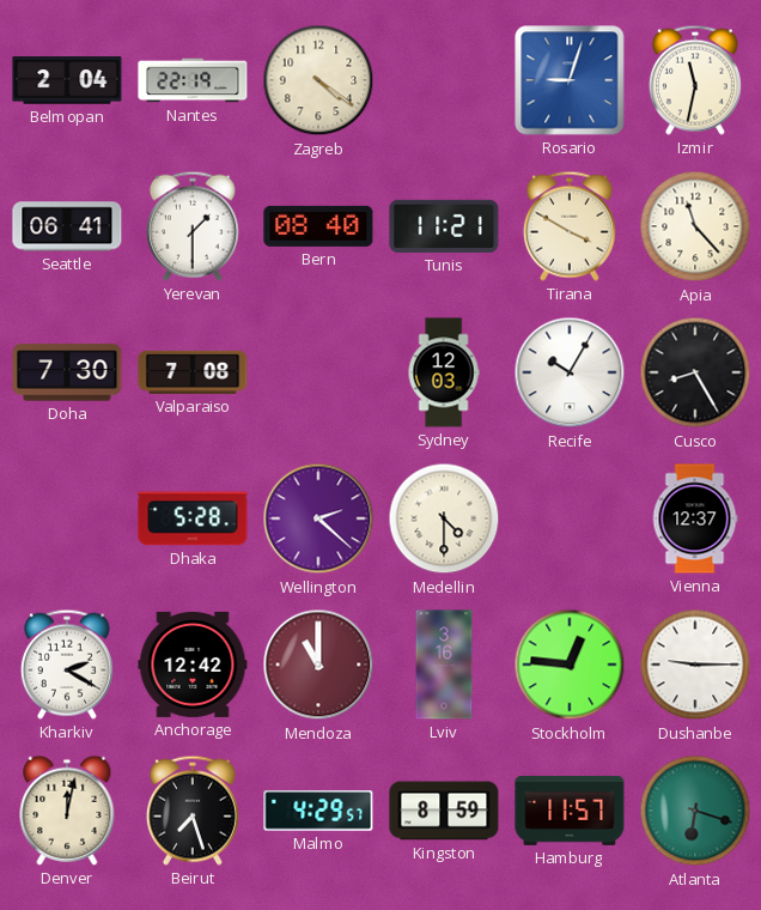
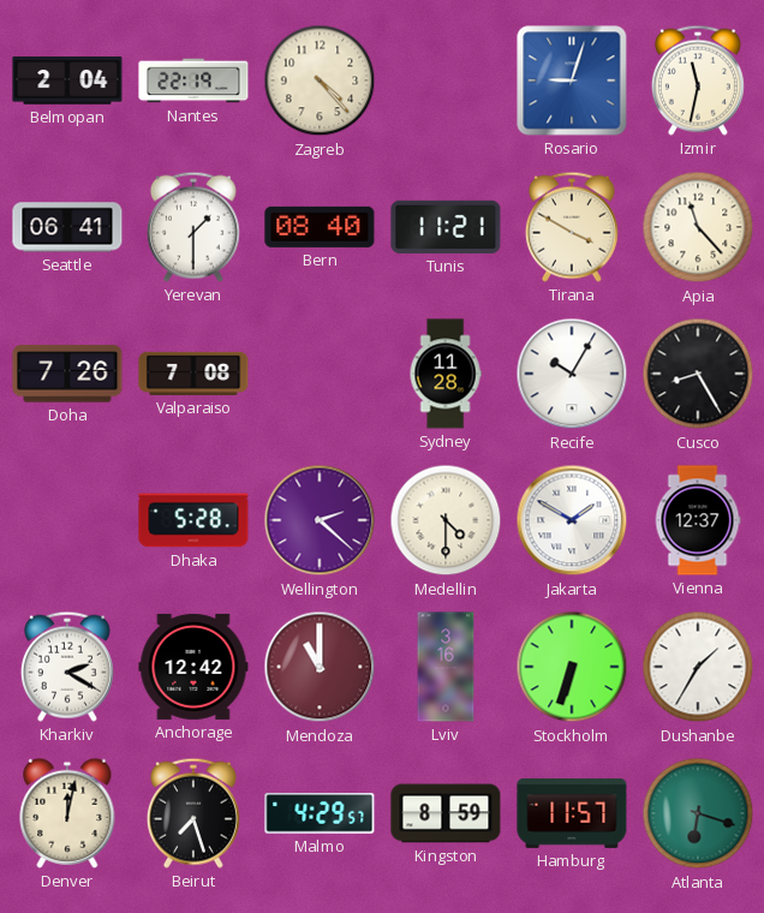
Zagreb: 4:21 -> 4:23 (320, 80)
Doha: 7:30 -> 7:26 (67, 374)
Sydney: 12:03 -> 11:28 (446, 374)
Jakarta: none -> 1:50 (572, 520)
Stockholm: 12:46 -> 6:33 (572, 667)
Dushanbe: 9:15 -> 1:35 (698, 667)
